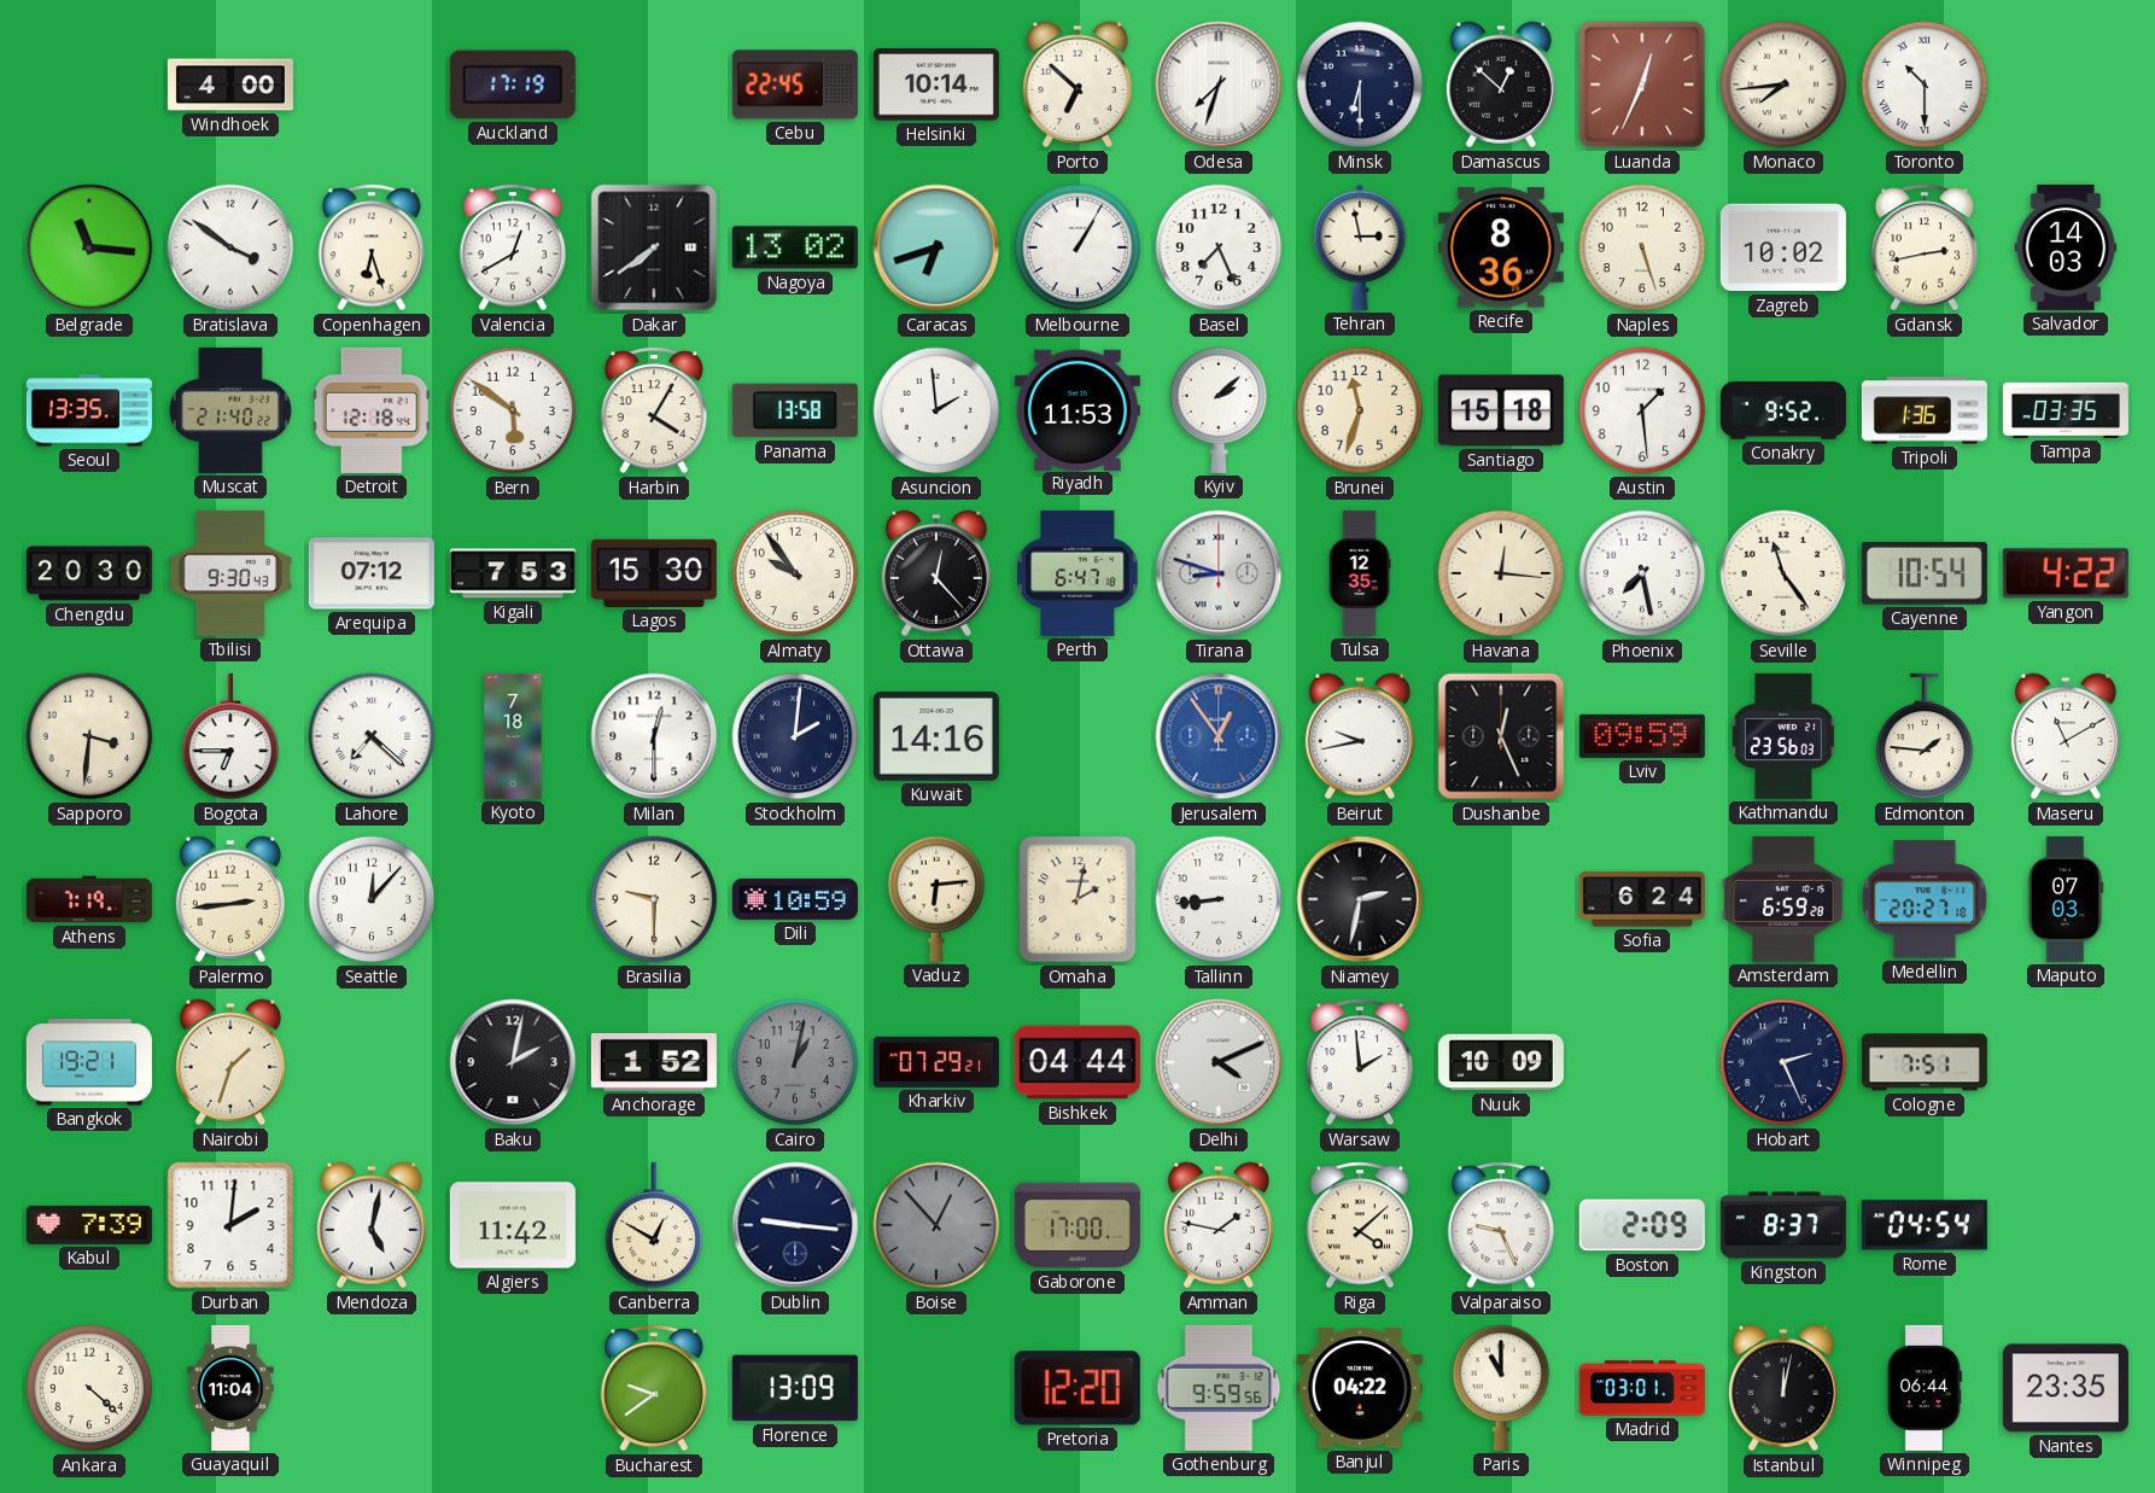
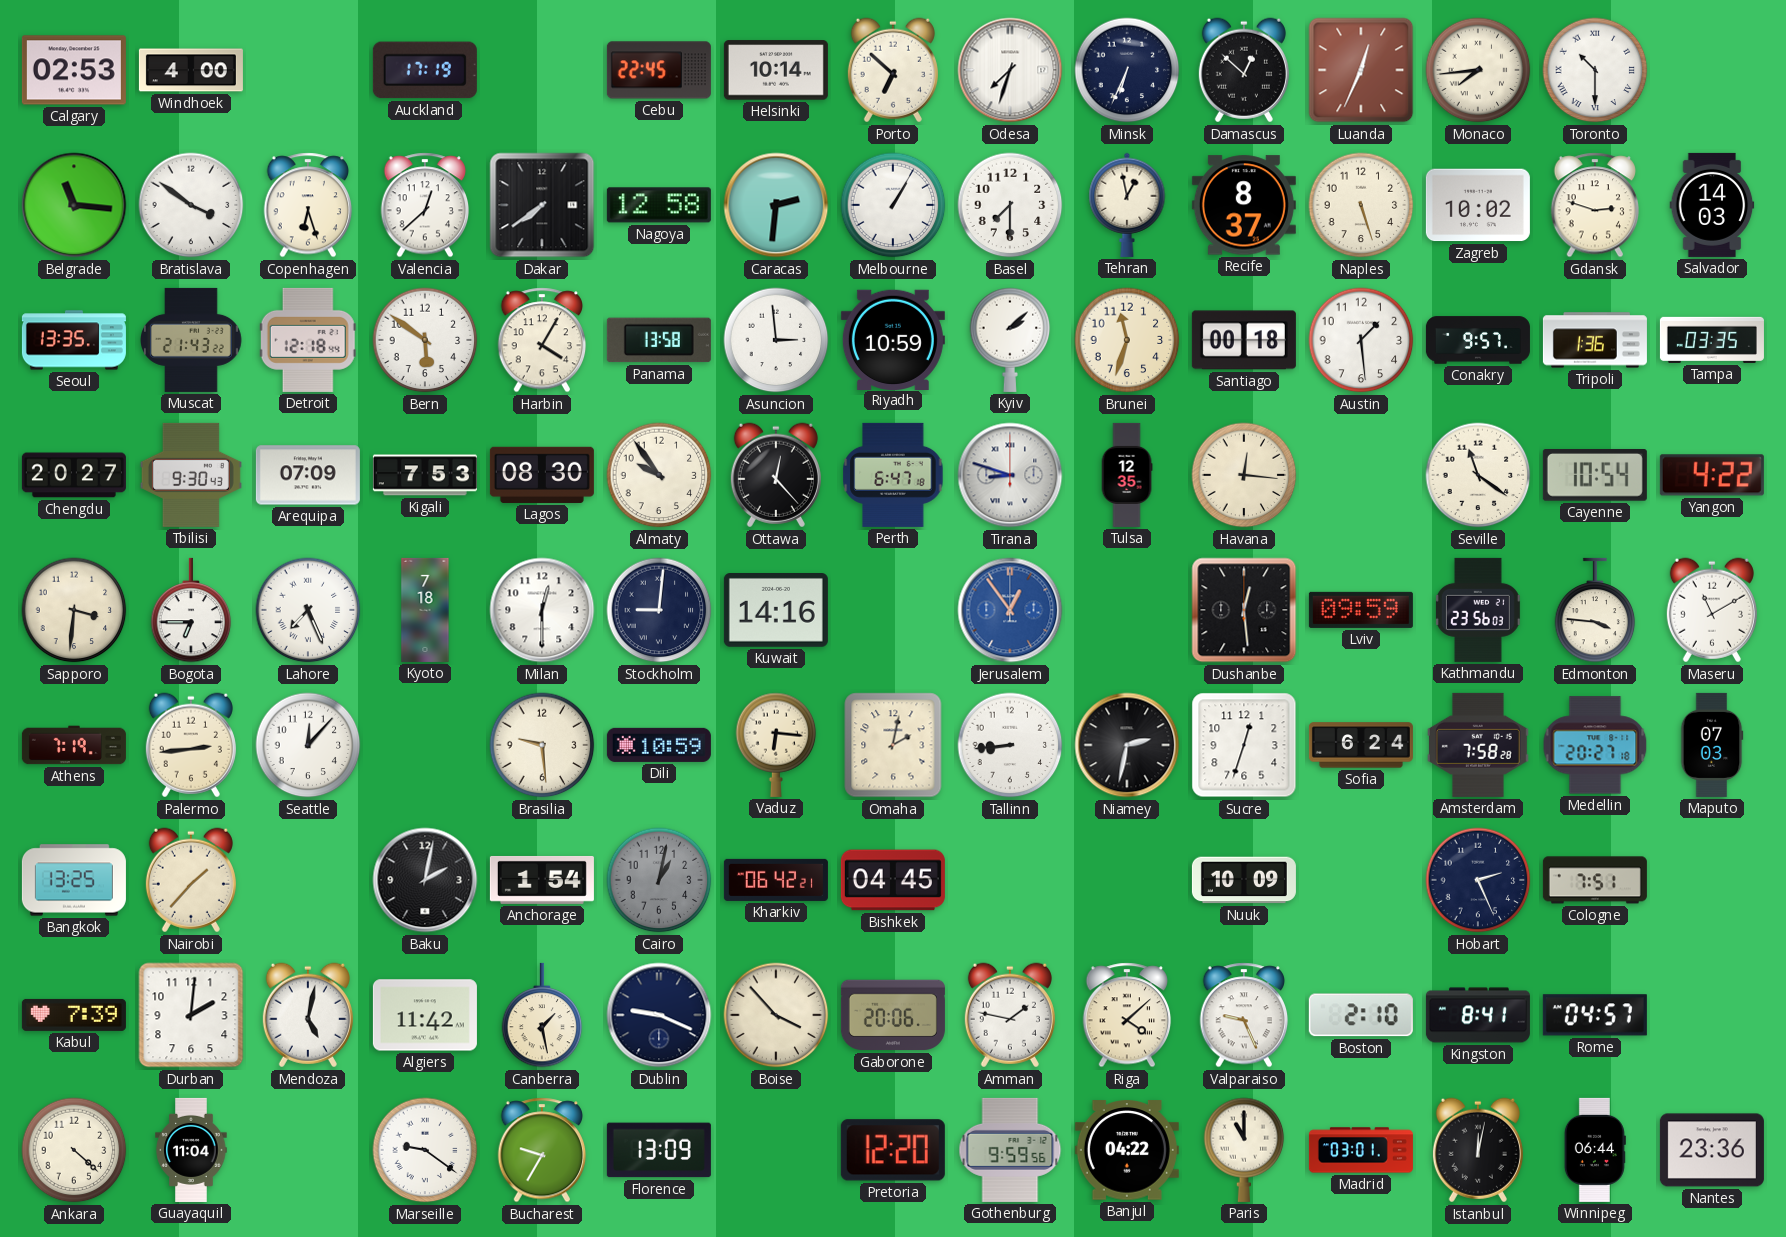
Calgary: none -> 02:53 (74, 70)
Minsk: 6:30 -> 6:34 (1127, 70)
Valencia: 12:40 -> 12:38 (425, 205)
Nagoya: 13:02 -> 12:58 (659, 205)
Caracas: 6:42 -> 2:31 (776, 205)
Basel: 7:26 -> 7:30 (1010, 205)
Tehran: 2:58 -> 12:58 (1127, 205)
Recife: 8:36 -> 8:37 (1244, 205)
Gdansk: 2:43 -> 2:48 (1595, 205)
Muscat: 21:40 -> 21:43 (192, 340)
Asuncion: 1:59 -> 2:59 (776, 340)
Riyadh: 11:53 -> 10:59 (893, 339)
Santiago: 15:18 -> 00:18 (1244, 340)
Conakry: 9:52 -> 9:57 (1478, 340)
Chengdu: 20:30 -> 20:27 (74, 475)
Arequipa: 07:12 -> 07:09 (308, 475)
Lagos: 15:30 -> 08:30 (542, 475)
Phoenix: 7:28 -> none (1642, 573)
Seville: 11:24 -> 11:21 (1478, 475)
Lahore: 7:22 -> 7:26 (308, 610)
Stockholm: 2:01 -> 9:01 (659, 610)
Beirut: 9:43 -> none (1360, 736)
Dushanbe: 12:26 -> 12:29 (1244, 610)
Edmonton: 1:46 -> 3:46 (1595, 610)
Brasilia: 9:30 -> 9:29 (542, 745)
Vaduz: 6:14 -> 6:16 (776, 745)
Sucre: none -> 12:33 (1244, 745)
Amsterdam: 6:59 -> 7:58 (1478, 745)
Bangkok: 19:21 -> 13:25 (74, 880)
Nairobi: 1:33 -> 1:37 (191, 880)
Anchorage: 1:52 -> 1:54 (542, 880)
Kharkiv: 07:29 -> 06:42 (776, 880)
Bishkek: 04:44 -> 04:45 (893, 880)
Delhi: 4:11 -> none (1219, 1062)
Warsaw: 1:59 -> none (1360, 1062)
Canberra: 12:50 -> 1:28 (542, 1015)
Dublin: 9:16 -> 9:19 (659, 1015)
Boise: 12:53 -> 3:53 (776, 1015)
Boise dial: grey -> cream (776, 1015)
Gaborone: 17:00 -> 20:06 (893, 1015)
Boston: 2:09 -> 2:10 (1361, 1015)
Kingston: 8:37 -> 8:41 (1478, 1015)
Rome: 04:54 -> 04:57 (1595, 1015)
Marseille: none -> 9:21 (425, 1150)
Bucharest: 9:39 -> 9:35 (542, 1150)
Nantes: 23:35 -> 23:36 (1712, 1150)
